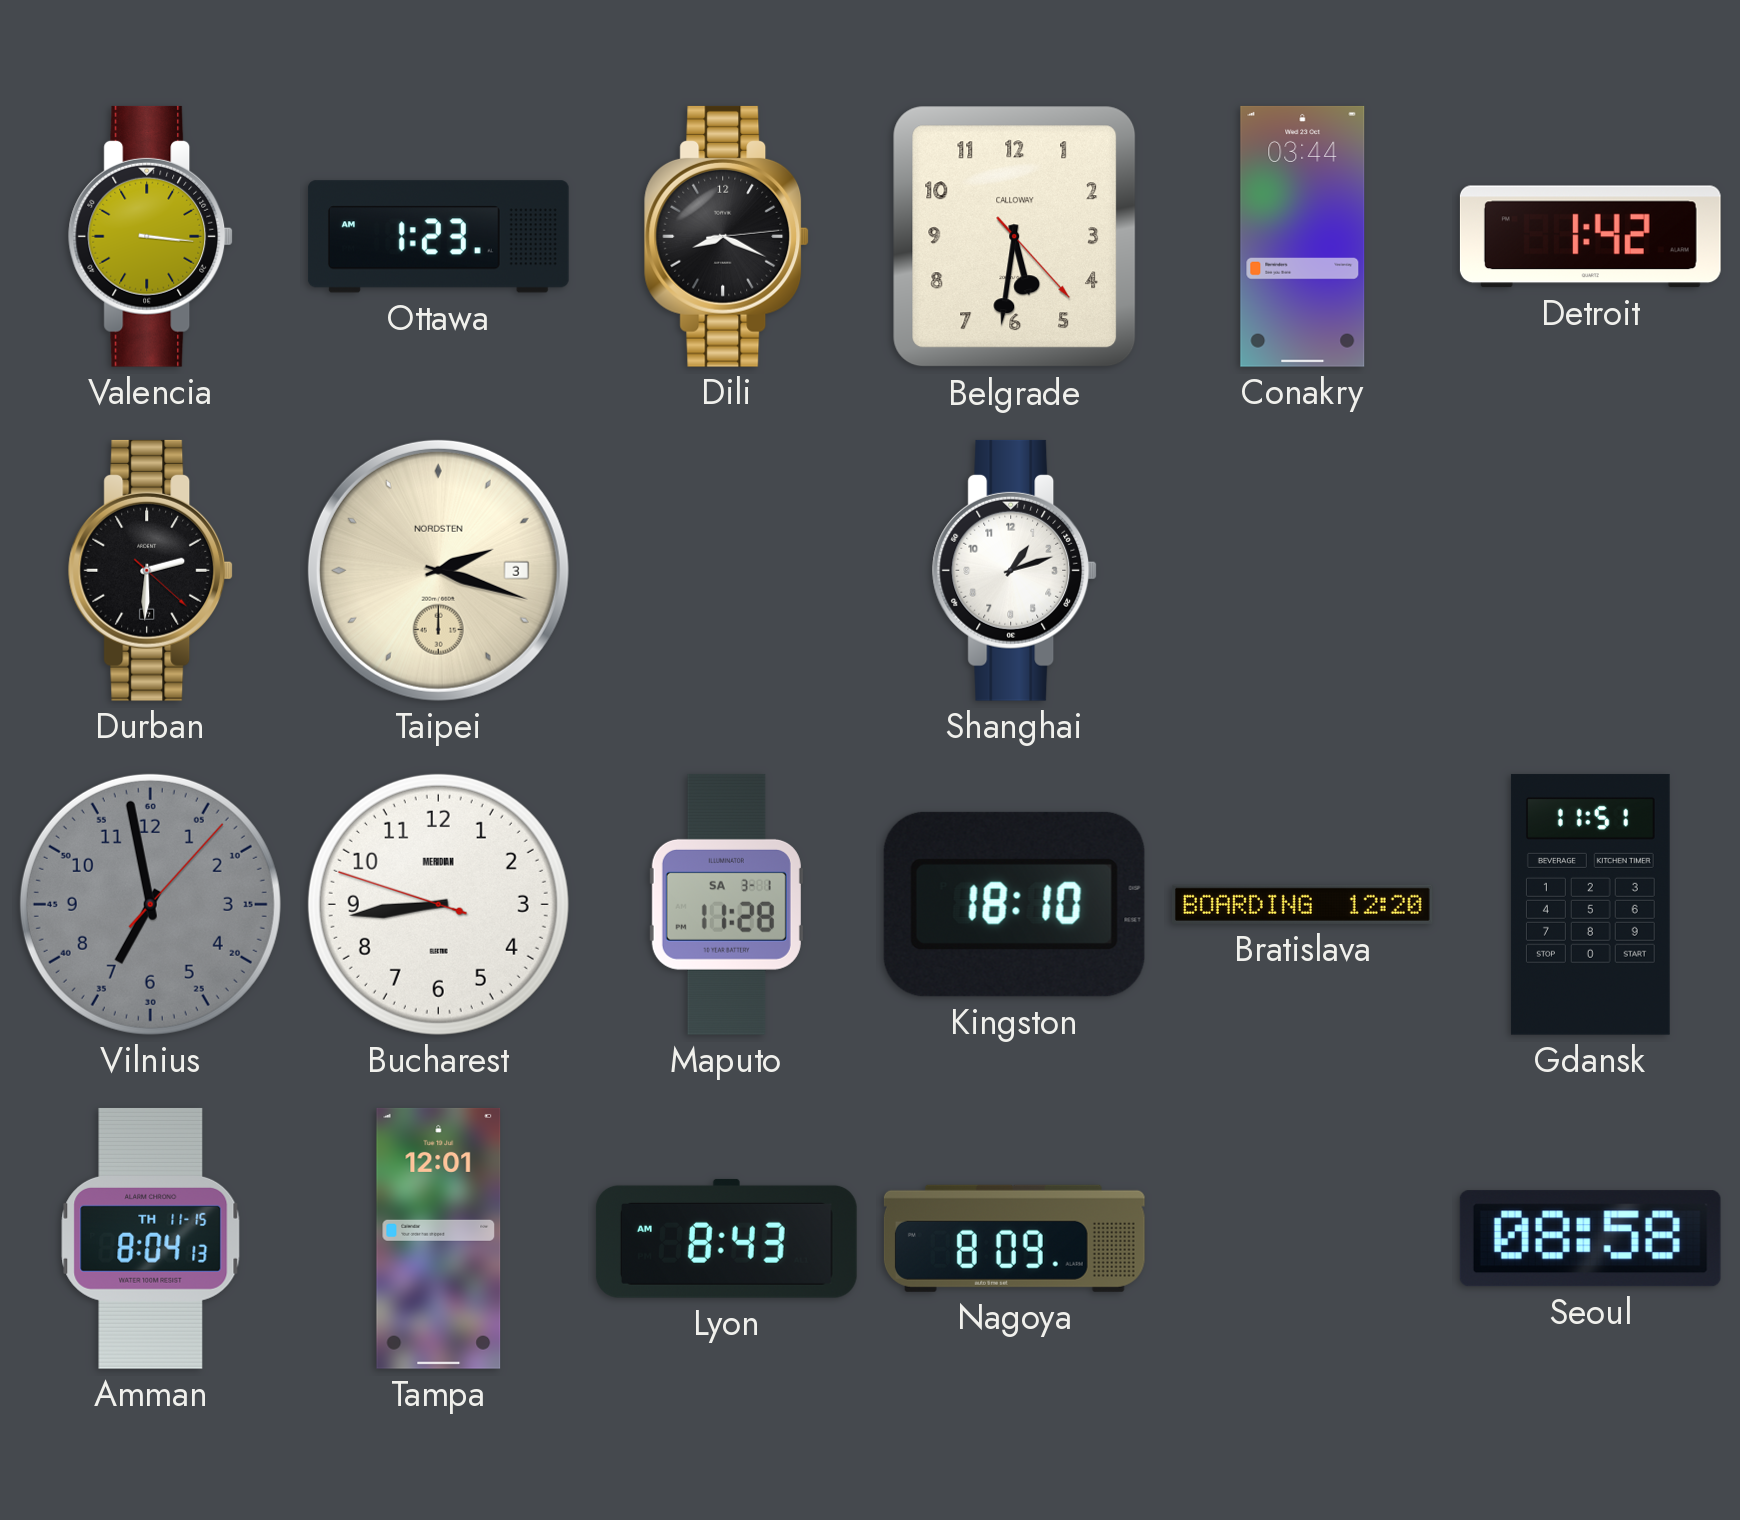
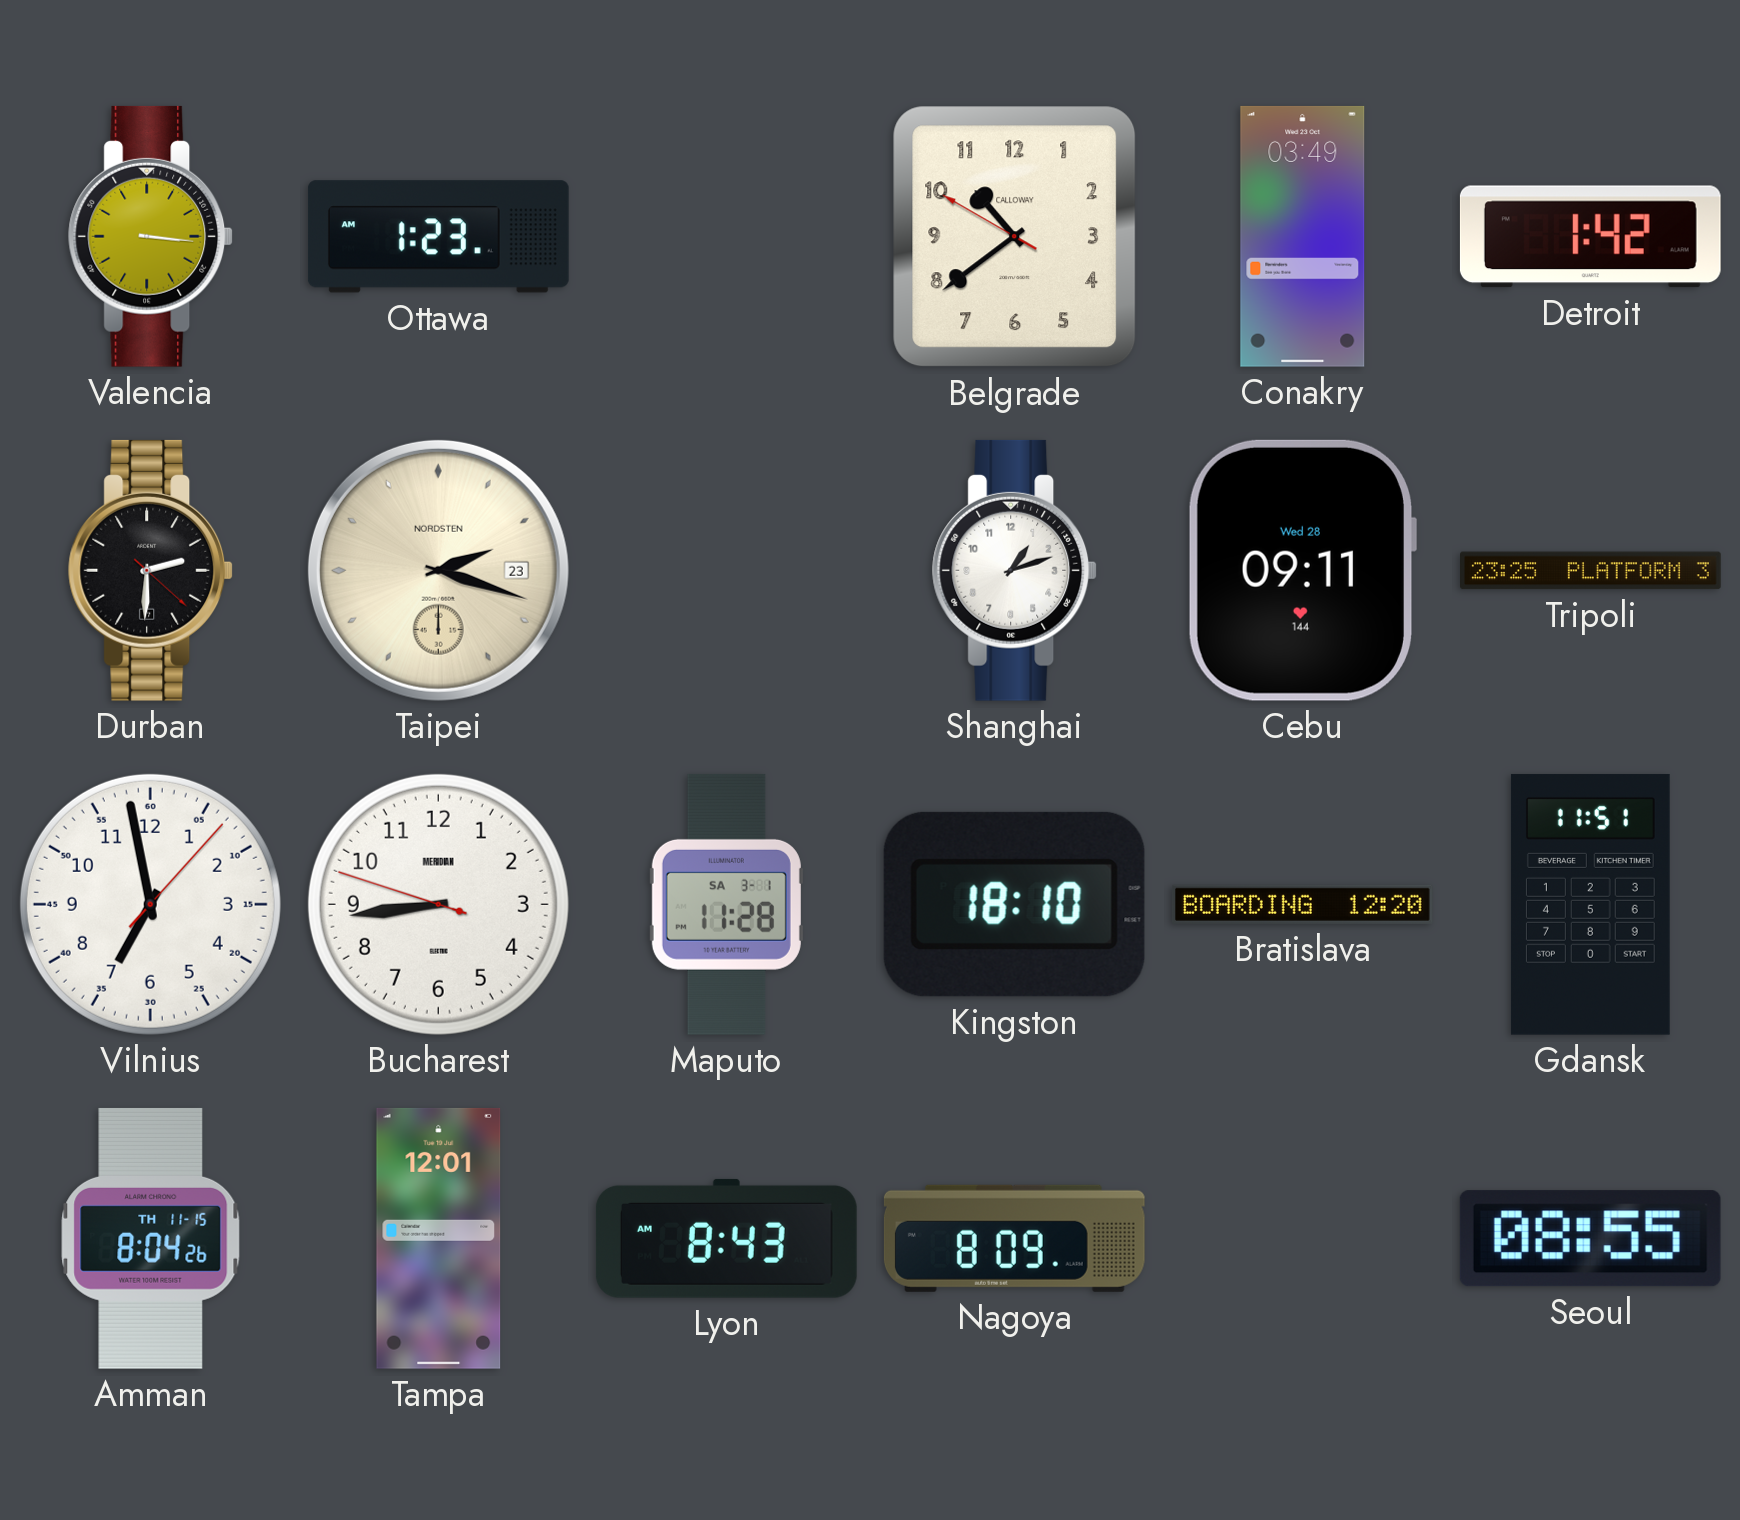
Dili: 8:19 -> none (727, 236)
Belgrade: 5:31 -> 10:38 (1015, 237)
Conakry: 03:44 -> 03:49 (1303, 236)
Taipei date: 3 -> 23 (438, 570)
Cebu: none -> 09:11 (1302, 570)
Tripoli: none -> 23:25 (1591, 571)
Vilnius dial: grey -> white (150, 904)
Amman: 8:04:13 -> 8:04:26 (151, 1238)
Seoul: 08:58 -> 08:55 (1590, 1239)
